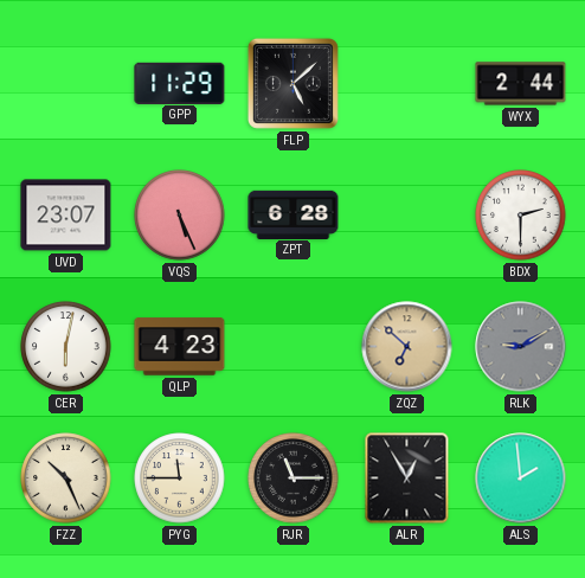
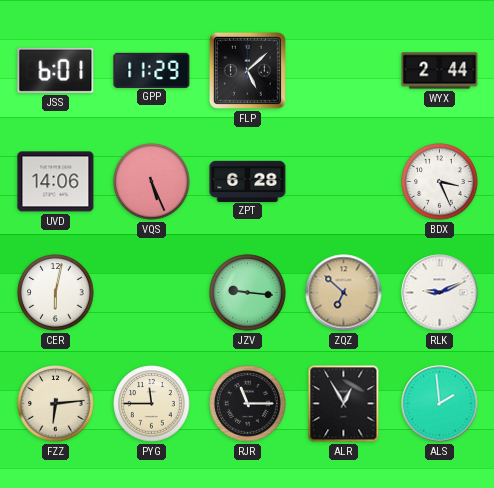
JSS: none -> 6:01 (56, 70)
UVD: 23:07 -> 14:06 (56, 182)
BDX: 2:30 -> 3:26 (440, 182)
QLP: 4:23 -> none (180, 347)
JZV: none -> 9:16 (248, 293)
RLK: 9:10 -> 9:11 (440, 293)
RLK dial: grey -> white (440, 293)
FZZ: 10:26 -> 6:14 (56, 404)
